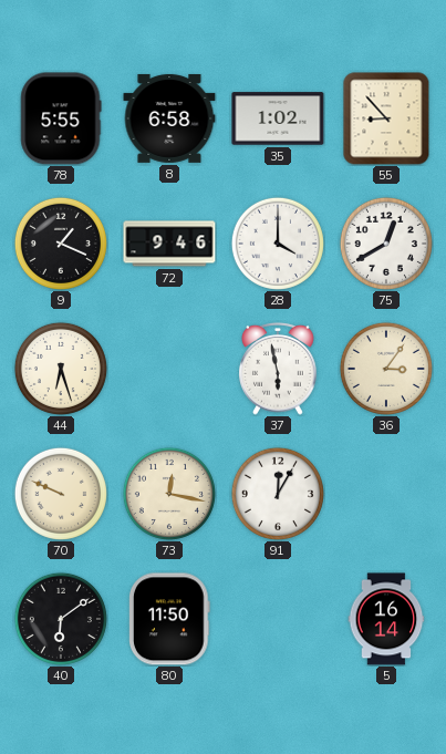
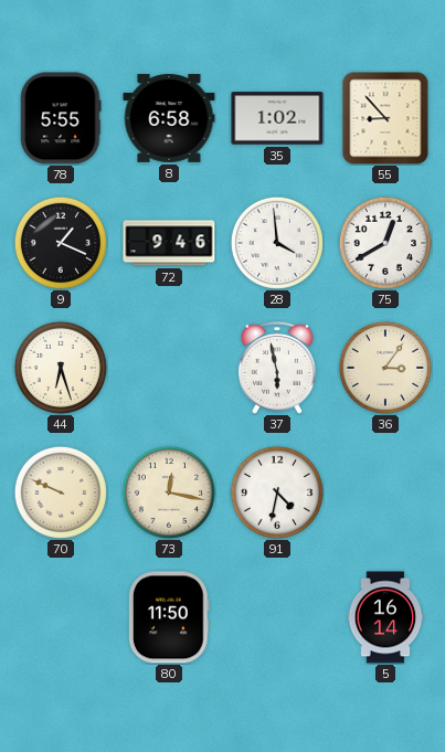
28: 4:00 -> 3:59 (277, 243)
91: 12:05 -> 4:32 (277, 492)
40: 6:09 -> none (61, 619)
